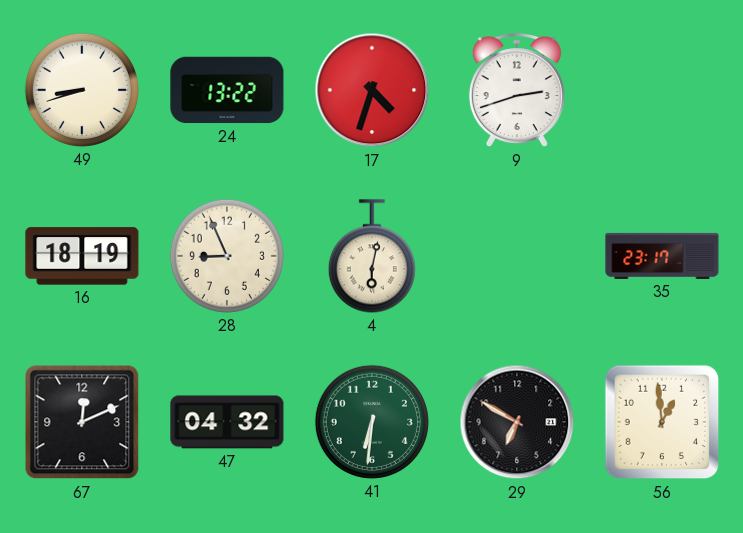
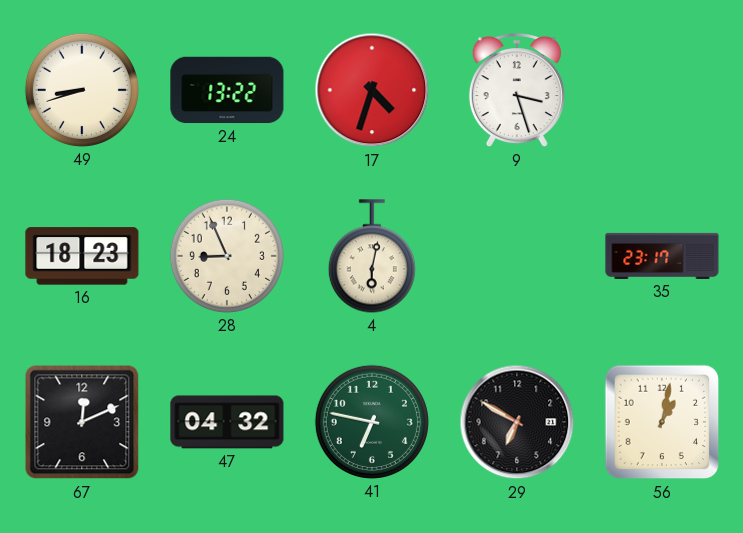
9: 2:42 -> 3:27 (517, 91)
16: 18:19 -> 18:23 (82, 256)
41: 6:31 -> 6:47 (372, 422)
56: 12:59 -> 1:02 (662, 422)
